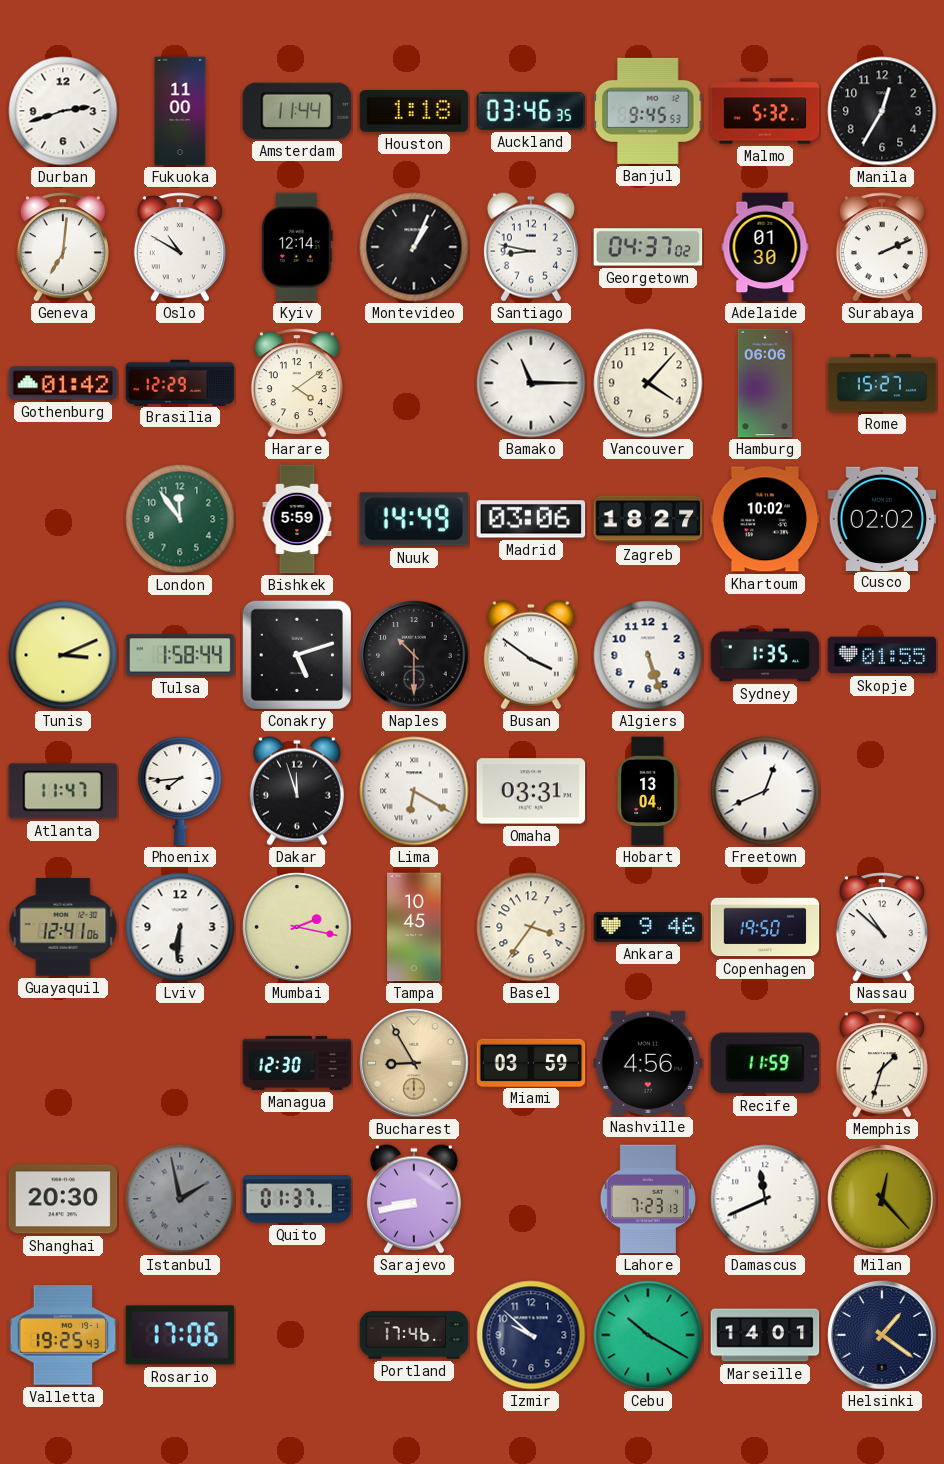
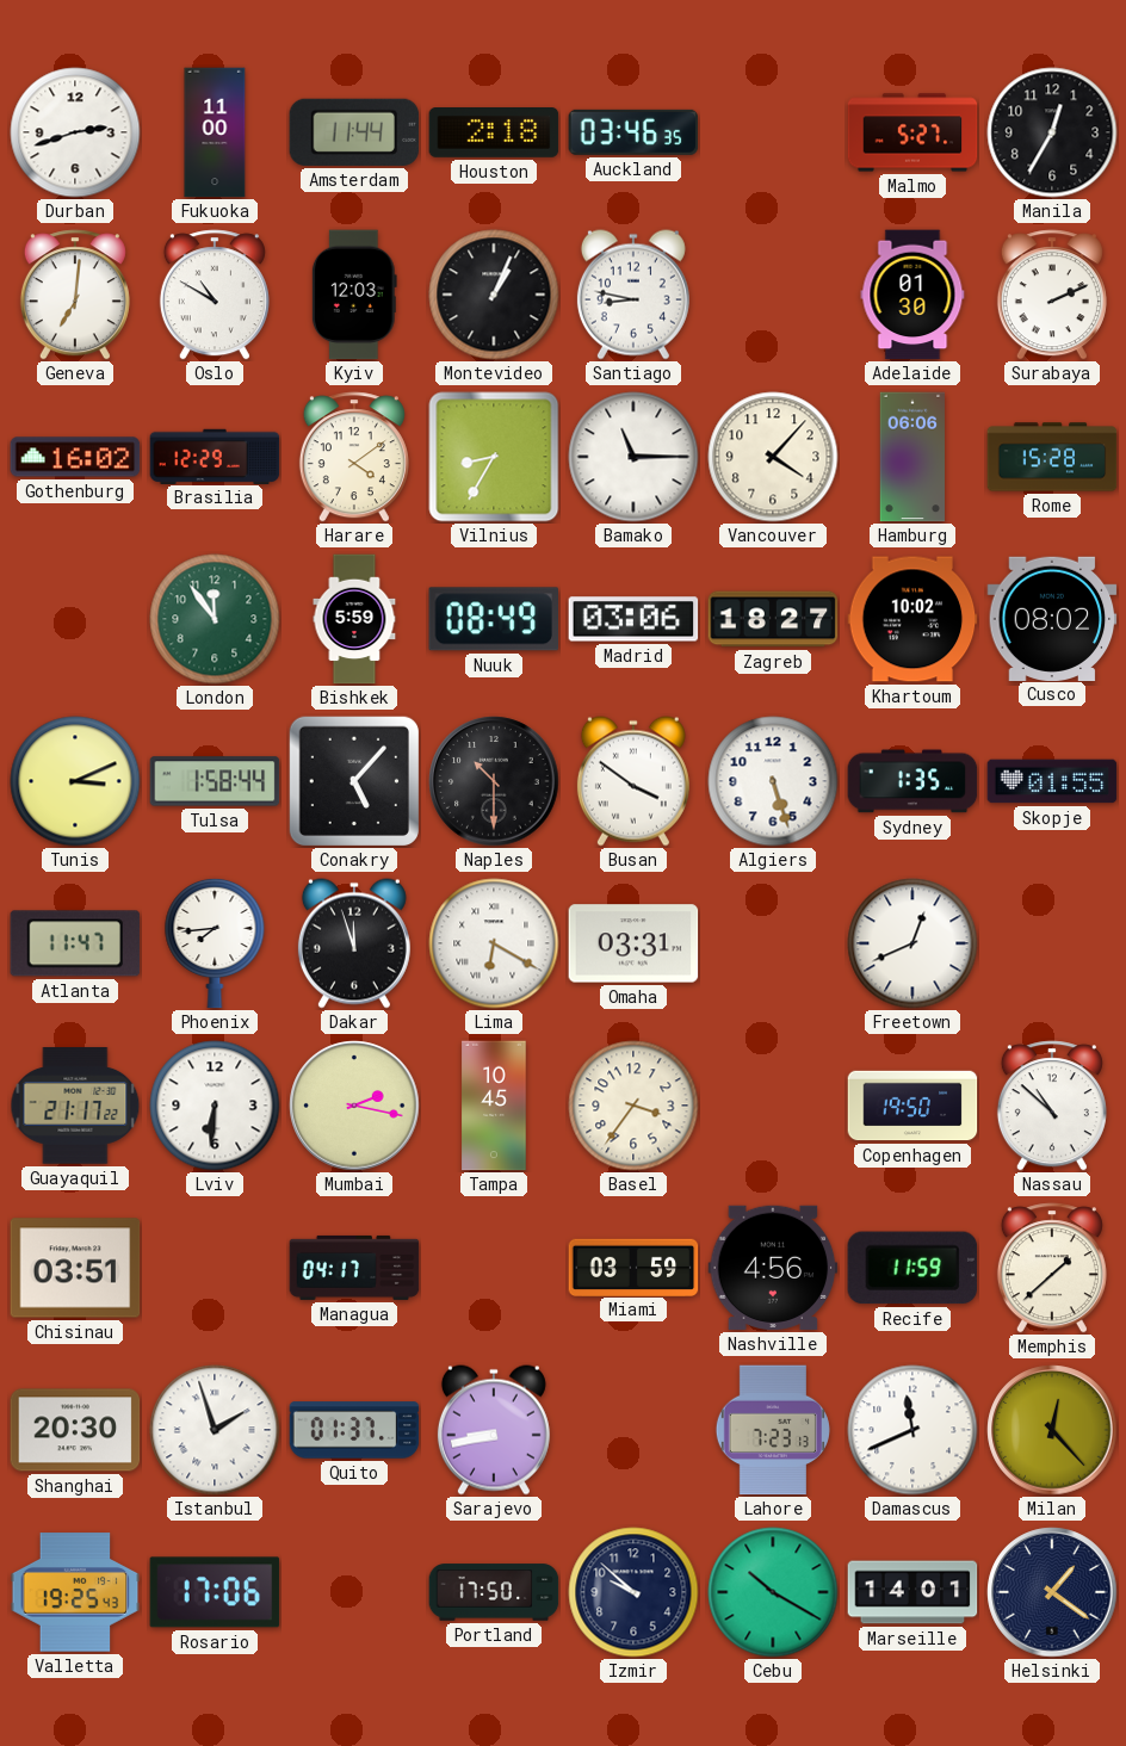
Houston: 1:18 -> 2:18 (494, 134)
Banjul: 9:45 -> none (649, 111)
Malmo: 5:32 -> 5:27 (912, 132)
Kyiv: 12:14 -> 12:03 (354, 295)
Georgetown: 04:37 -> none (648, 247)
Gothenburg: 01:42 -> 16:02 (75, 457)
Vilnius: none -> 8:35 (494, 457)
Rome: 15:27 -> 15:28 (1052, 457)
Nuuk: 14:49 -> 08:49 (493, 619)
Cusco: 02:02 -> 08:02 (1052, 618)
Conakry: 5:12 -> 5:07 (353, 780)
Hobart: 13:04 -> none (648, 791)
Guayaquil: 12:41 -> 21:17 (75, 1106)
Ankara: 9:46 -> none (648, 927)
Chisinau: none -> 03:51 (75, 1268)
Managua: 12:30 -> 04:17 (354, 1268)
Bucharest: 8:55 -> none (414, 1063)
Memphis: 1:33 -> 1:38 (1052, 1268)
Istanbul: 1:58 -> 1:57 (215, 1430)
Istanbul dial: grey -> white (215, 1430)
Portland: 17:46 -> 17:50 (494, 1592)
